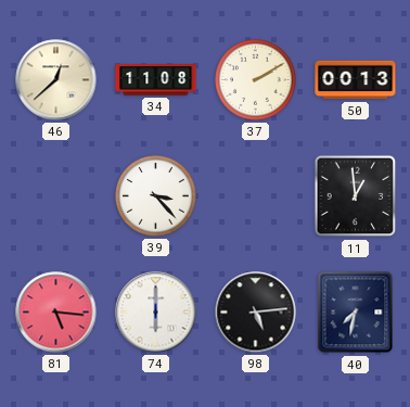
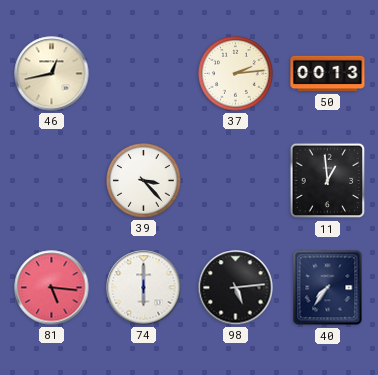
46: 12:38 -> 12:43 (52, 74)
34: 11:08 -> none (156, 80)
37: 2:10 -> 2:14 (236, 74)
40: 7:32 -> 7:36 (328, 288)
